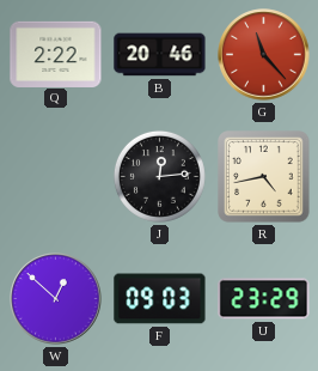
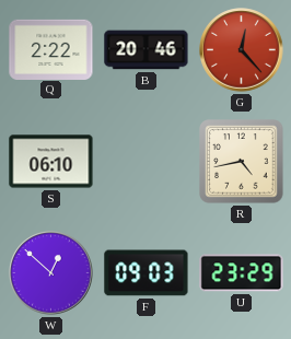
G: 11:23 -> 12:23 (242, 50)
S: none -> 06:10 (51, 162)
J: 12:14 -> none (159, 176)
